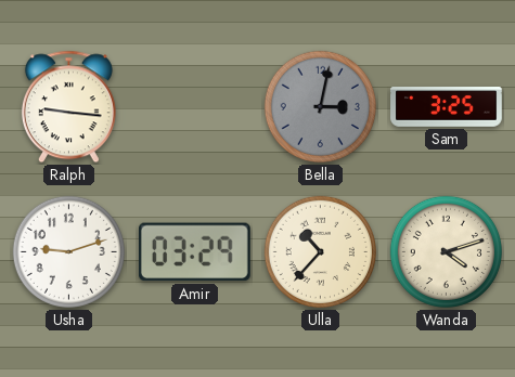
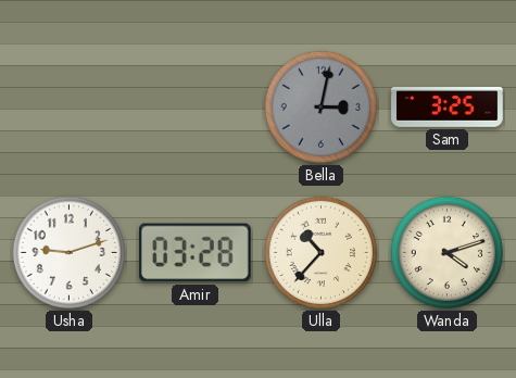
Ralph: 9:16 -> none (68, 107)
Amir: 03:29 -> 03:28 (194, 253)
